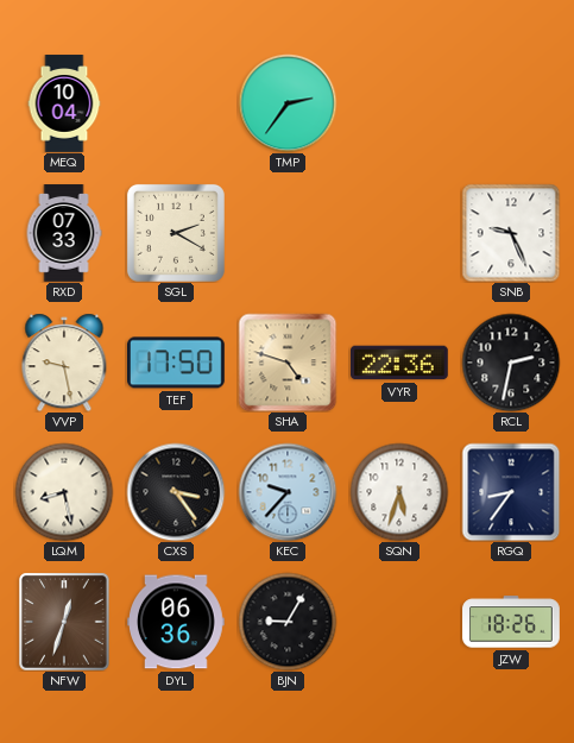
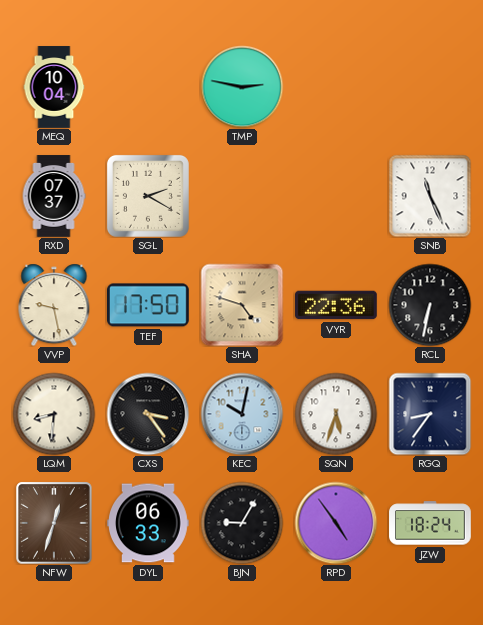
TMP: 2:36 -> 2:47 (242, 87)
RXD: 07:33 -> 07:37 (54, 196)
SNB: 9:26 -> 11:26 (430, 196)
RCL: 2:32 -> 6:32 (430, 305)
LQM: 8:28 -> 8:31 (54, 414)
KEC: 9:37 -> 10:02 (242, 414)
DYL: 06:36 -> 06:33 (149, 523)
RPD: none -> 4:54 (336, 523)
JZW: 18:26 -> 18:24 (430, 523)
